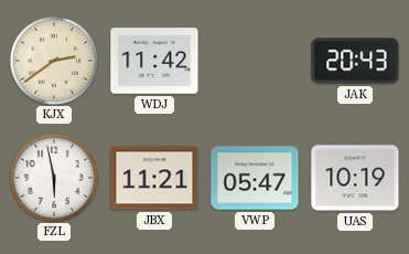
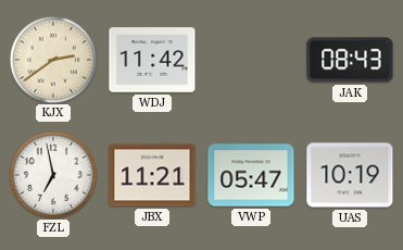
JAK: 20:43 -> 08:43 (350, 60)
FZL: 5:58 -> 6:58 (52, 174)
